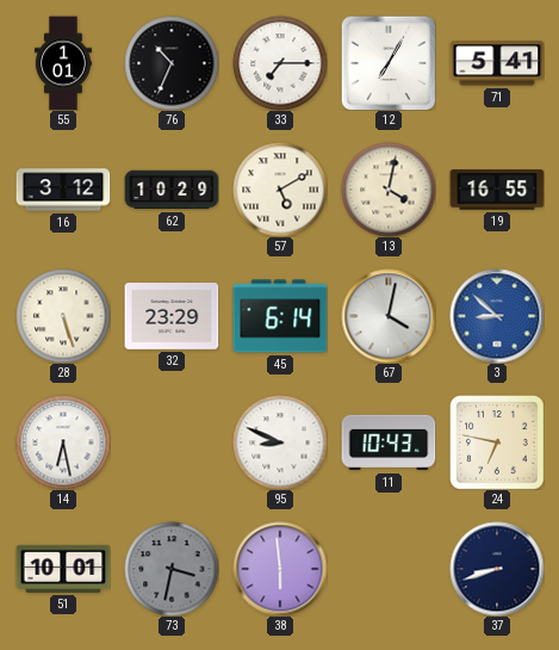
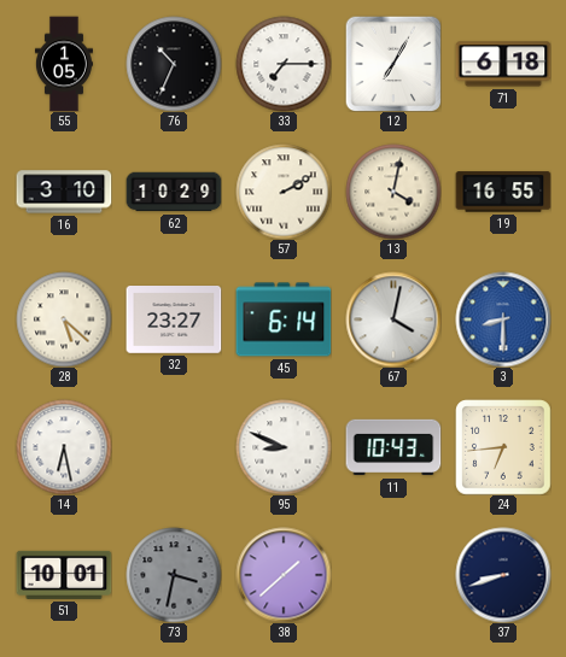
55: 1:01 -> 1:05 (64, 64)
71: 5:41 -> 6:18 (503, 64)
16: 3:12 -> 3:10 (64, 192)
57: 5:10 -> 2:10 (284, 192)
28: 5:27 -> 5:22 (64, 319)
32: 23:29 -> 23:27 (174, 319)
3: 8:52 -> 8:30 (503, 319)
24: 6:47 -> 6:44 (503, 447)
38: 5:59 -> 1:38 (284, 575)
